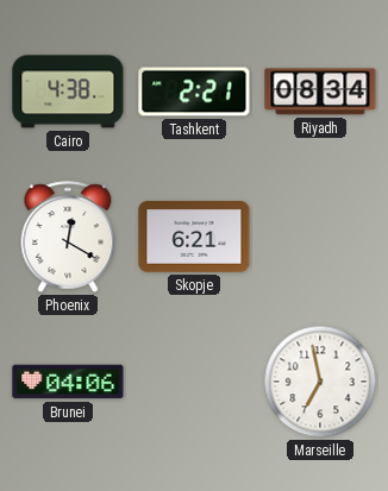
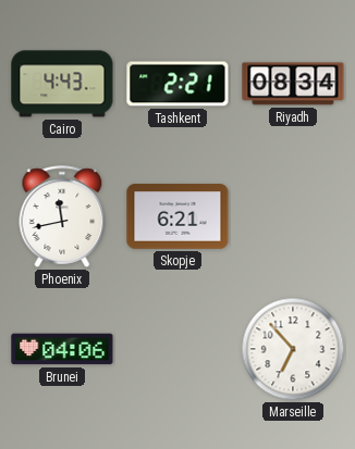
Cairo: 4:38 -> 4:43 (62, 84)
Phoenix: 12:20 -> 11:43 (62, 216)
Marseille: 6:58 -> 6:53 (293, 349)
